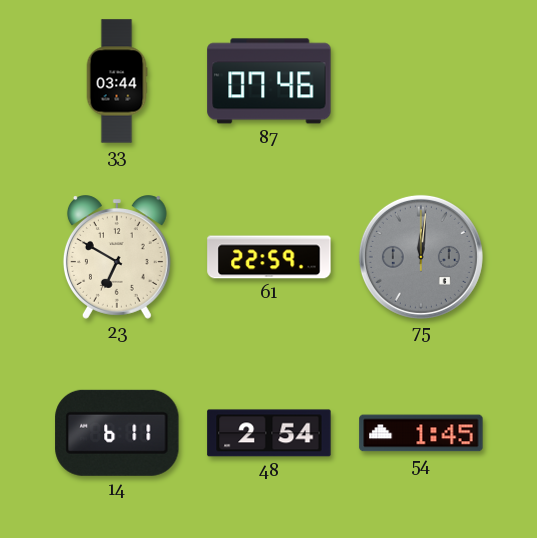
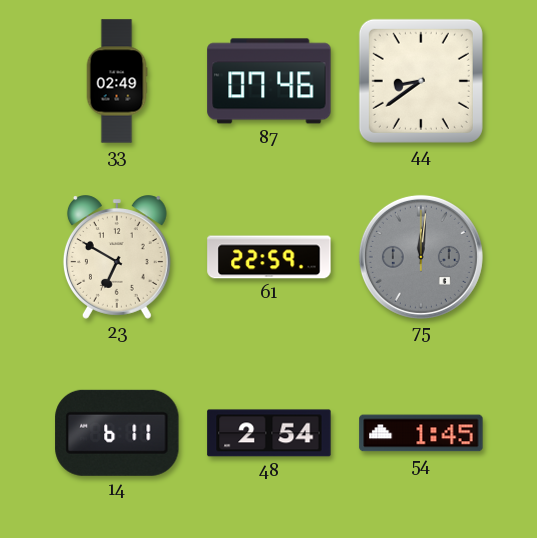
33: 03:44 -> 02:49 (117, 81)
44: none -> 8:39 (421, 81)
